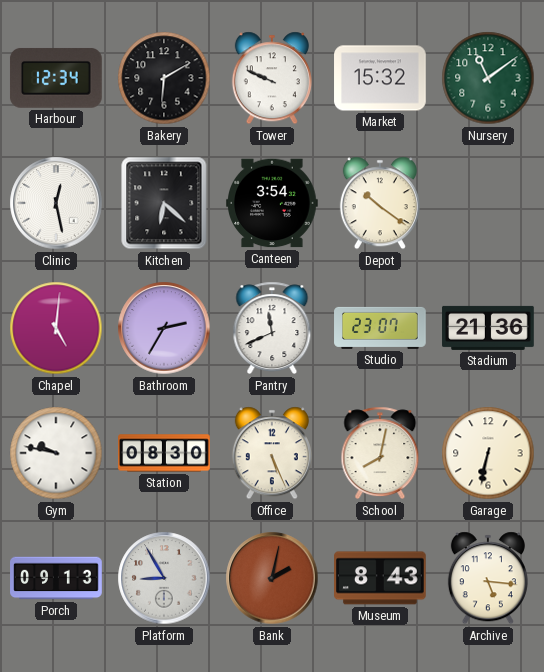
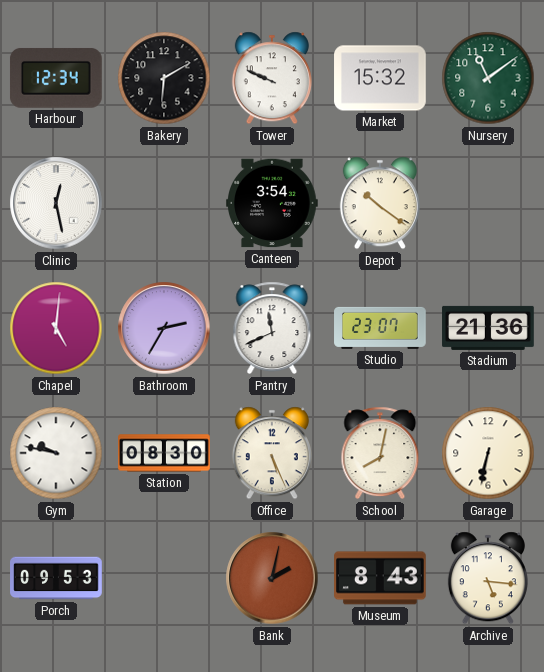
Kitchen: 6:22 -> none (164, 203)
Porch: 09:13 -> 09:53 (56, 578)
Platform: 8:55 -> none (164, 578)
